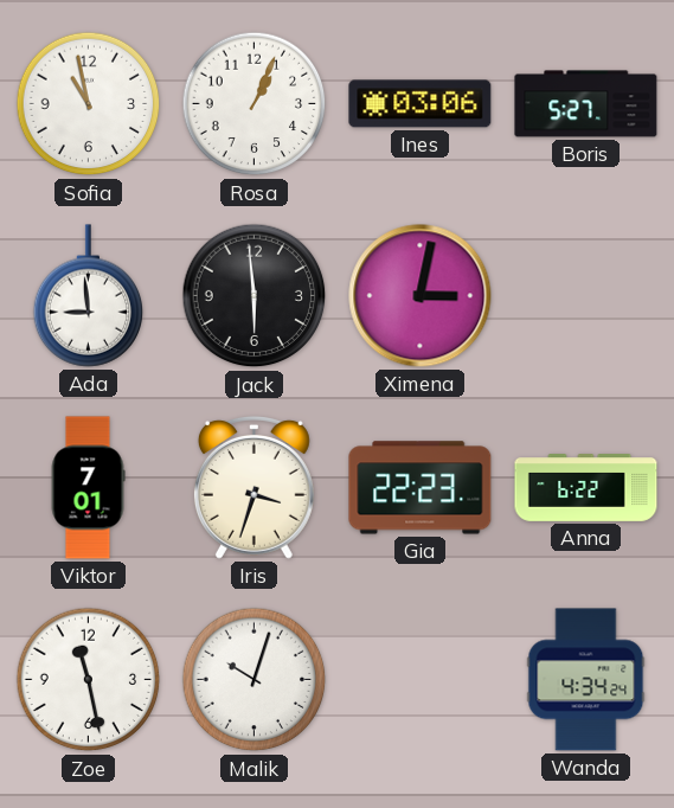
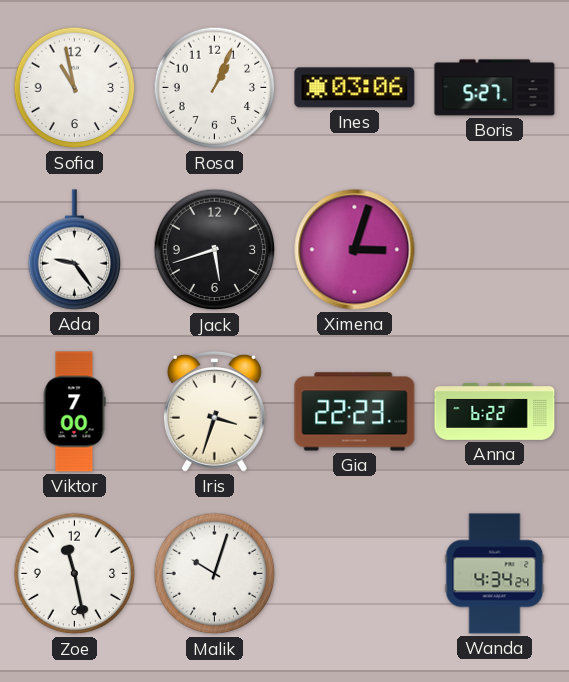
Ada: 8:59 -> 9:24 (75, 250)
Jack: 5:59 -> 5:42 (215, 250)
Ximena: 3:02 -> 3:03 (355, 250)
Viktor: 7:01 -> 7:00 (74, 412)
